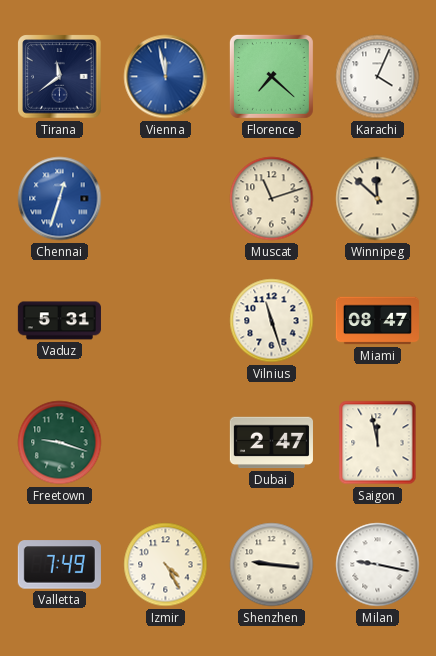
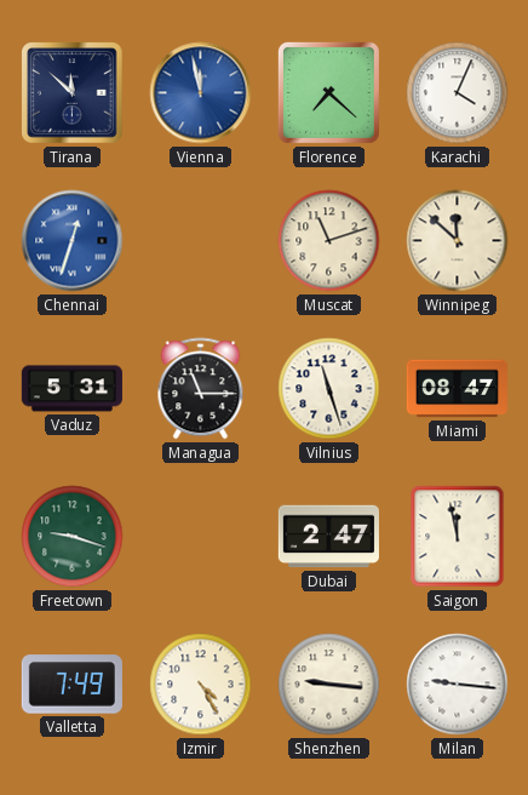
Tirana: 11:39 -> 11:52 (73, 93)
Managua: none -> 11:15 (201, 389)
Milan: 9:17 -> 9:16 (458, 685)
